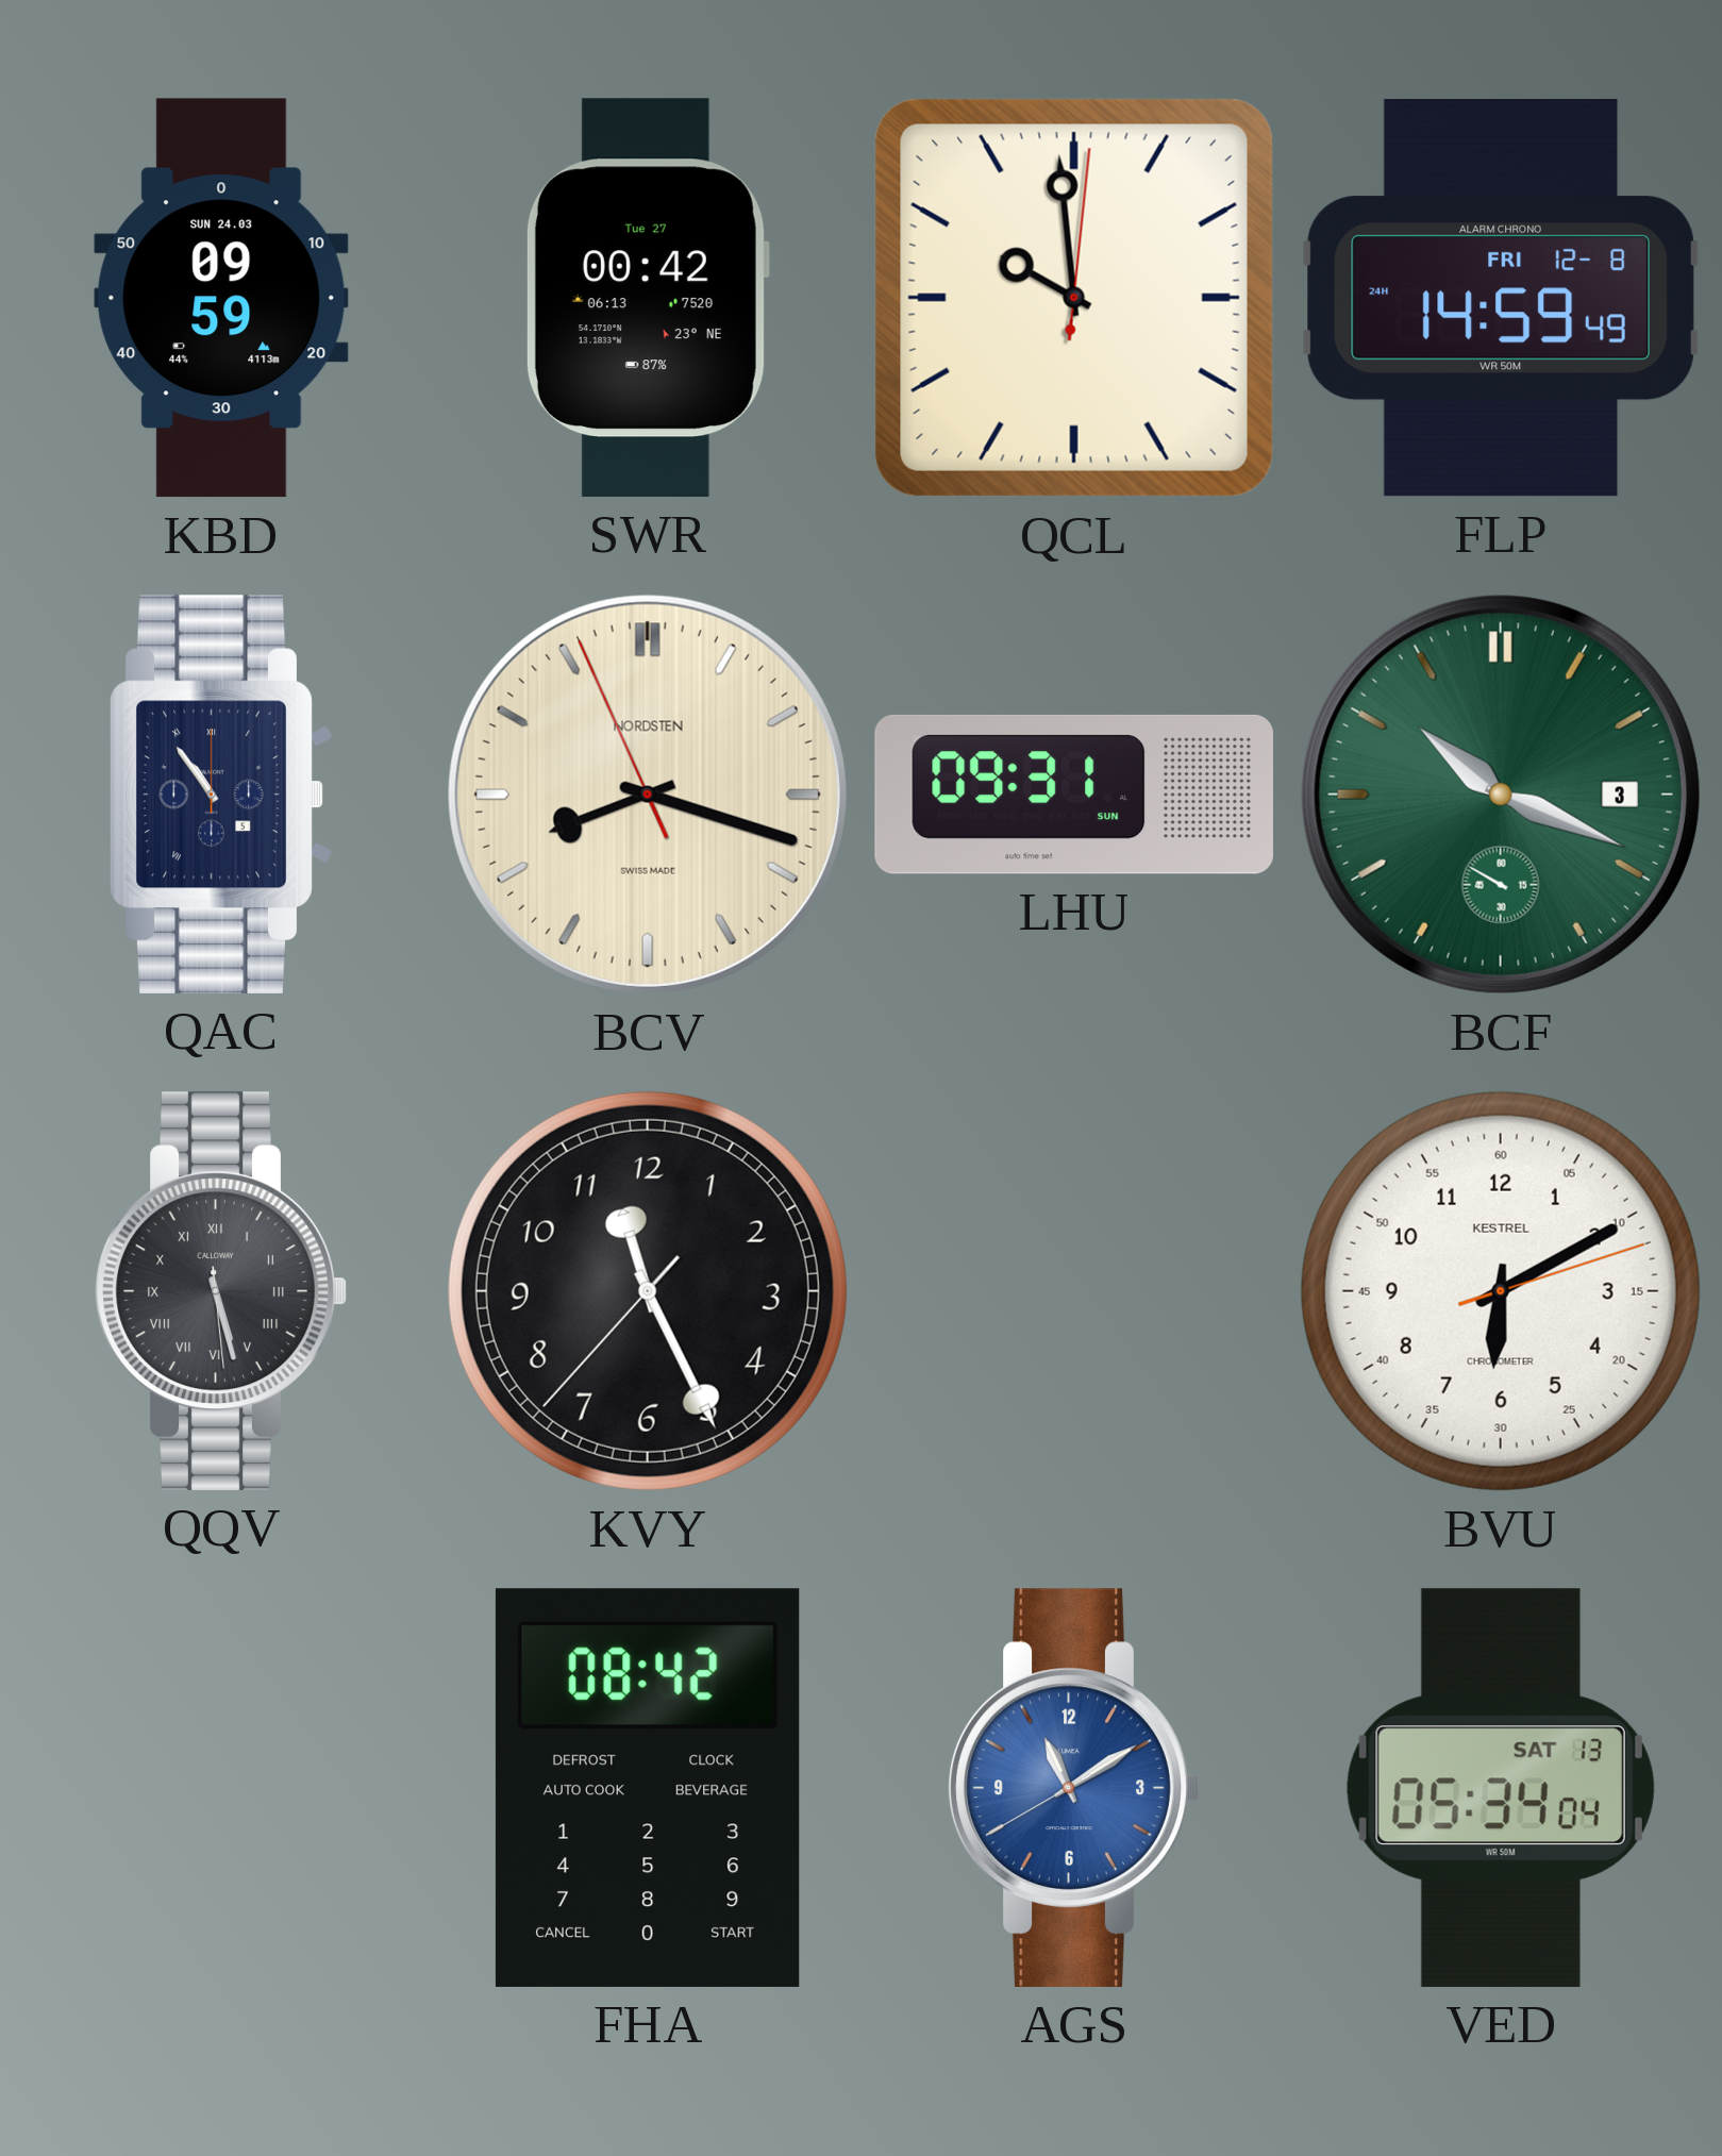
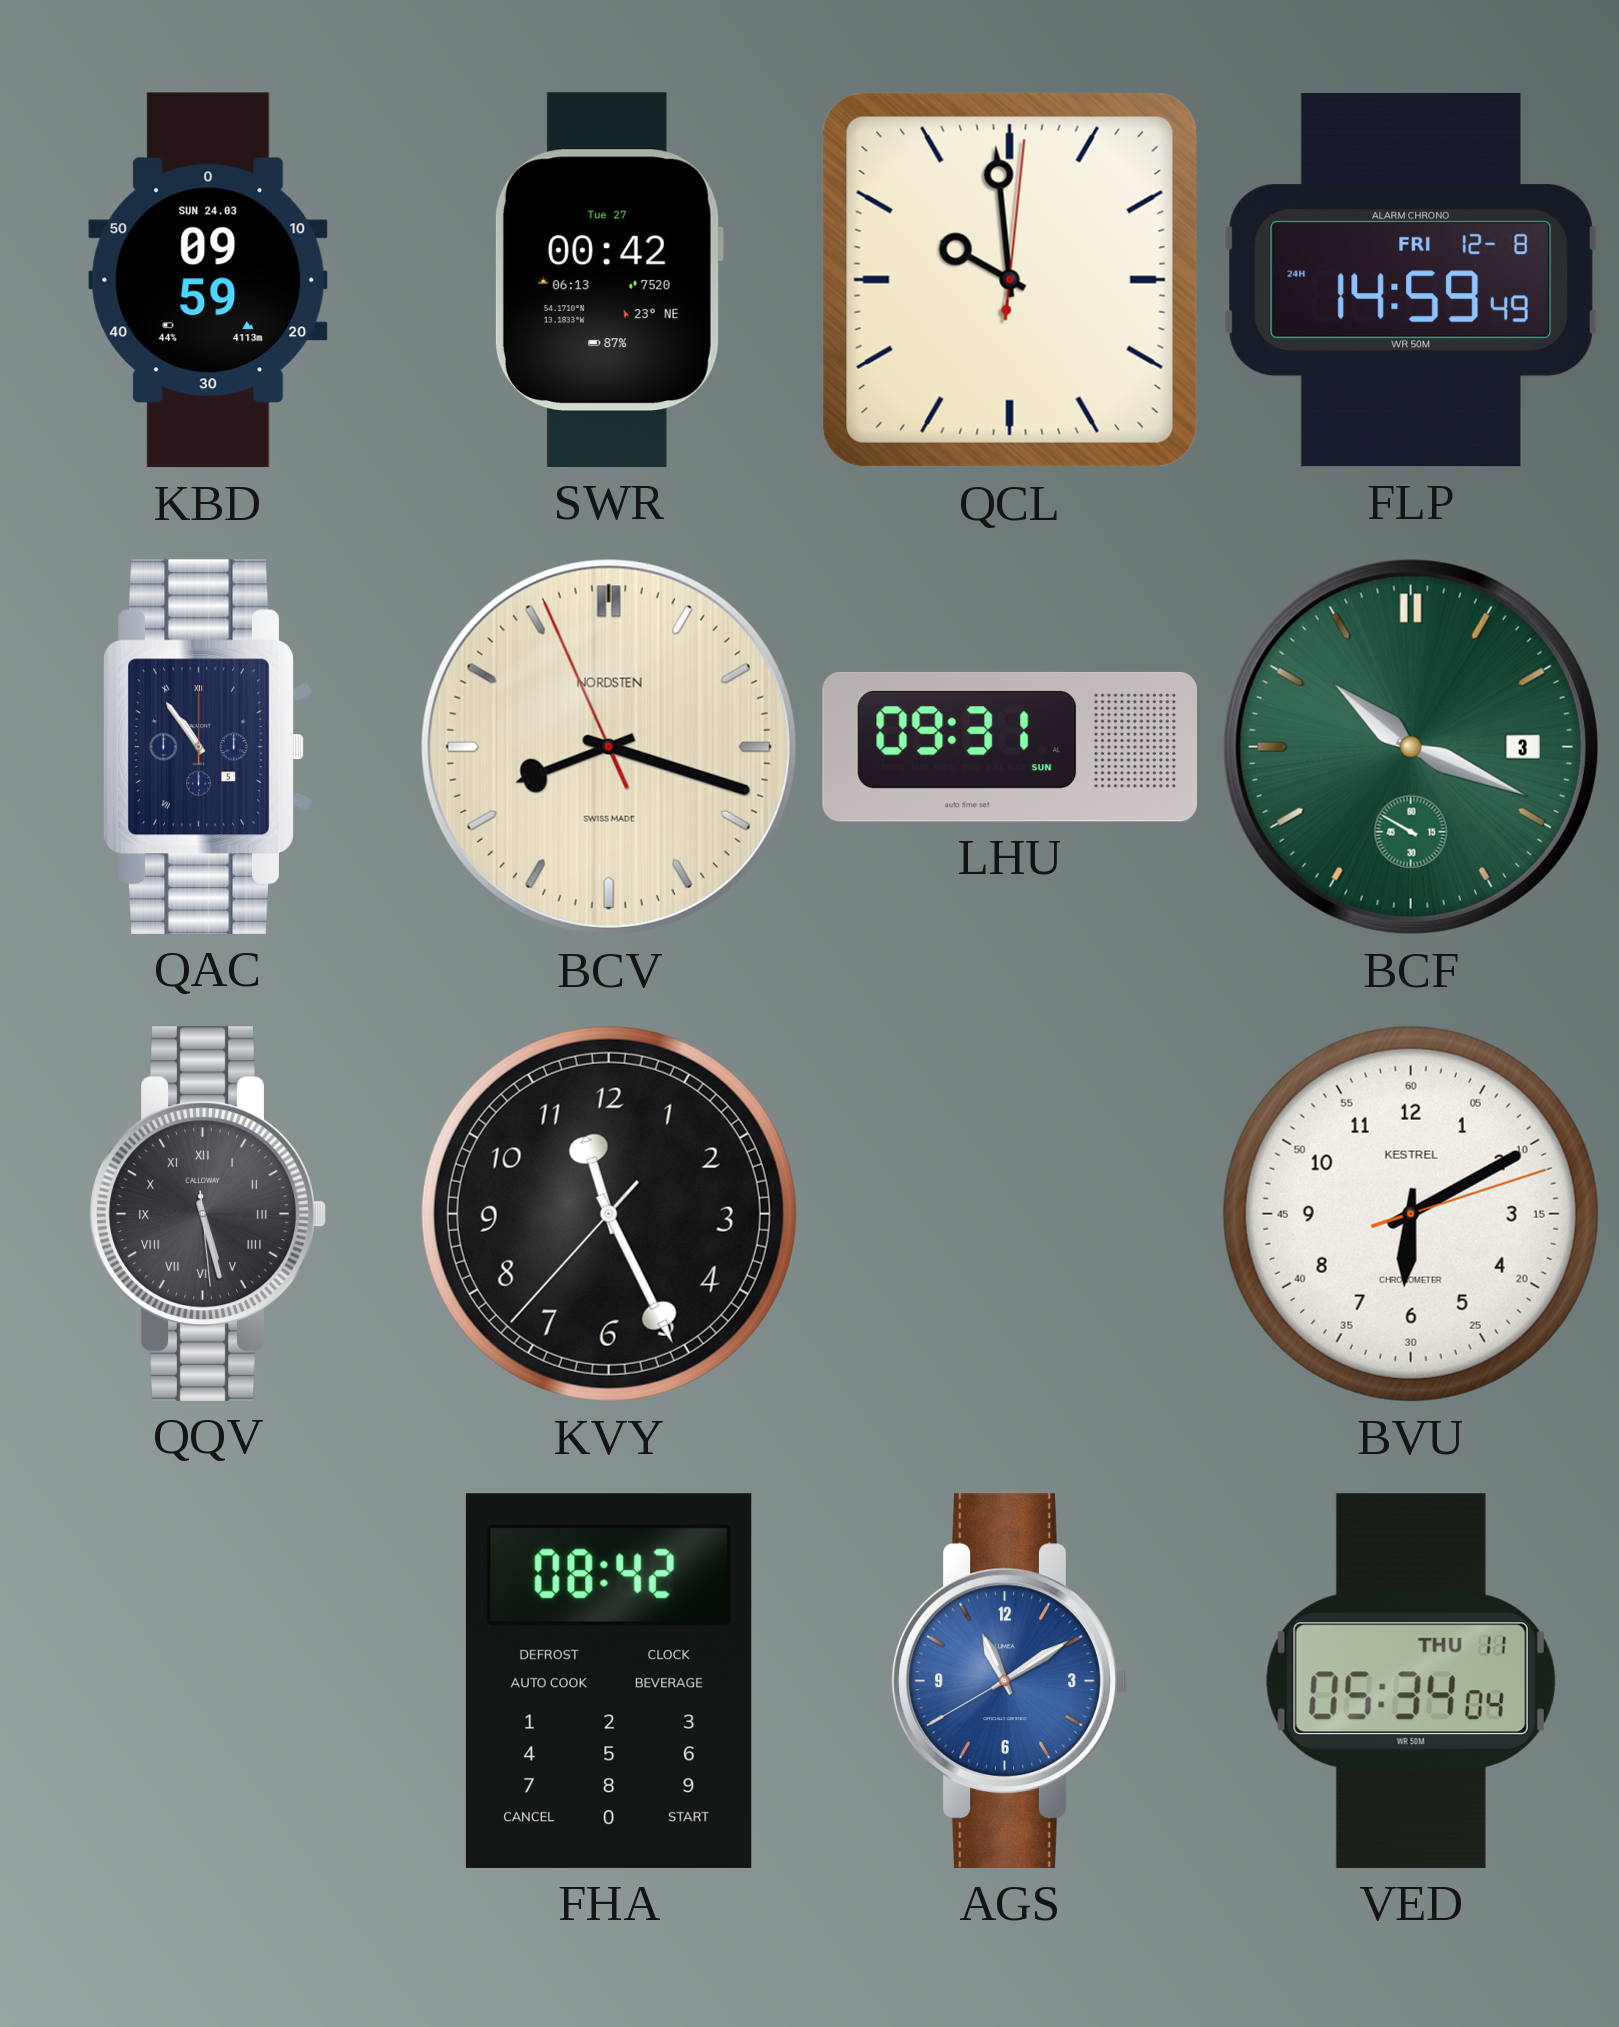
VED date: SAT 13 -> THU 11 (1411, 1681)
